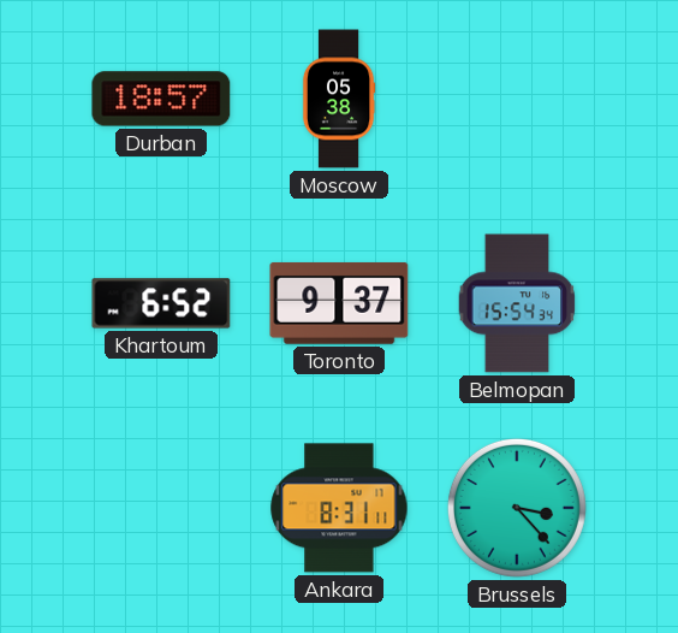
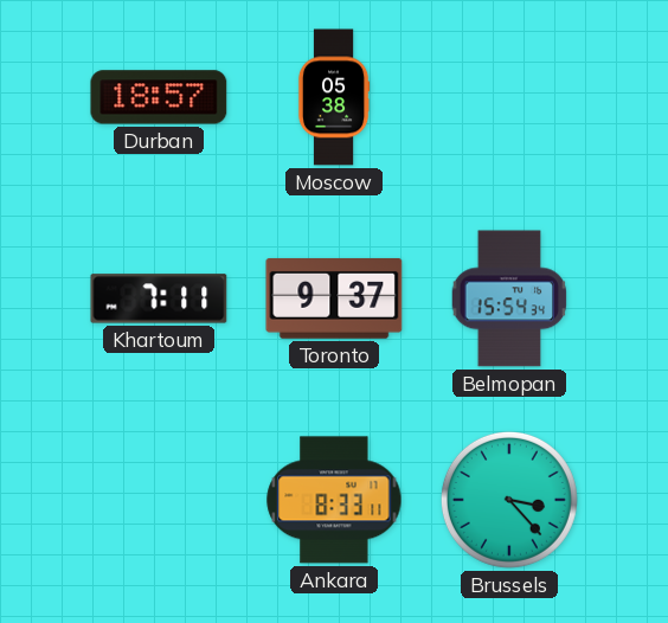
Khartoum: 6:52 -> 7:11 (159, 298)
Ankara: 8:31 -> 8:33 (334, 500)
